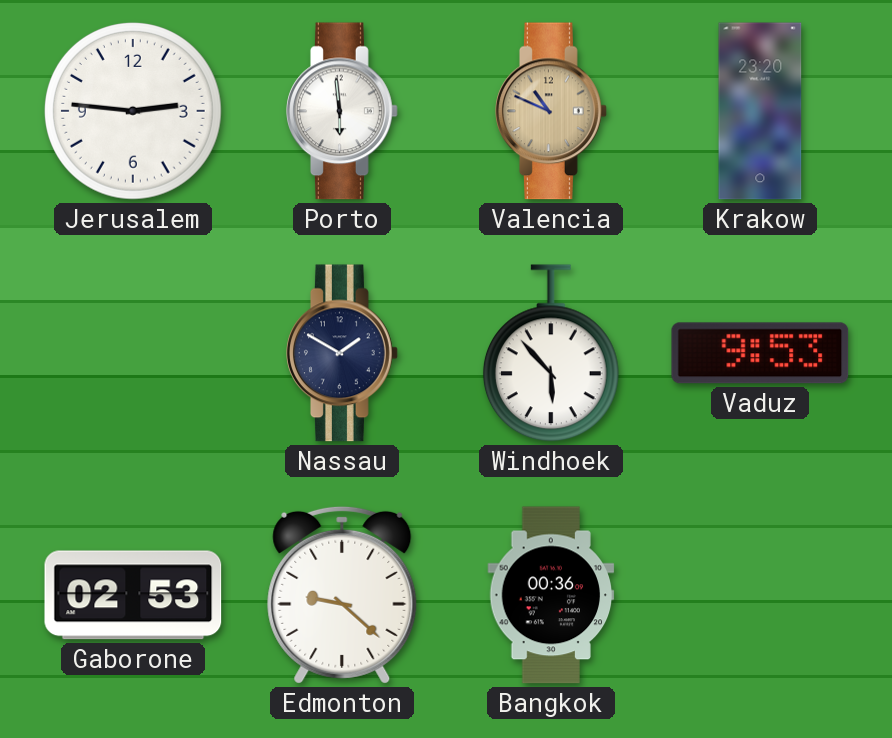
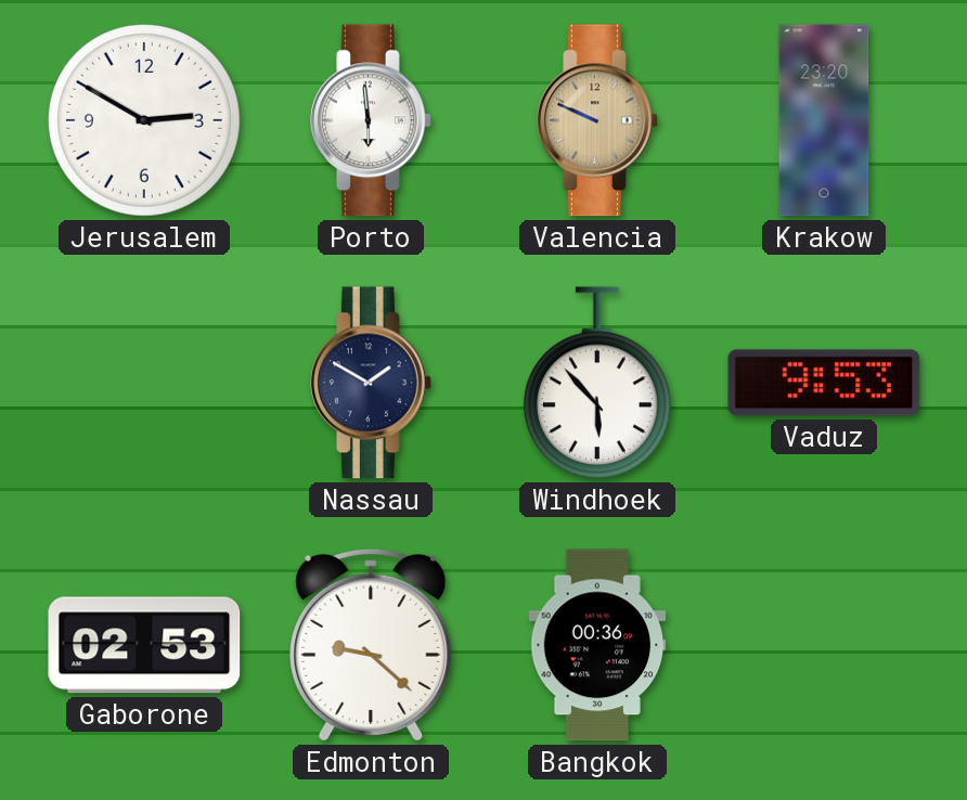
Jerusalem: 2:46 -> 2:50 (144, 120)
Valencia: 10:49 -> 9:49 (598, 120)
